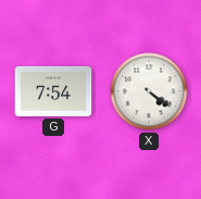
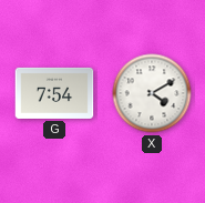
X: 4:21 -> 4:10 (152, 93)
